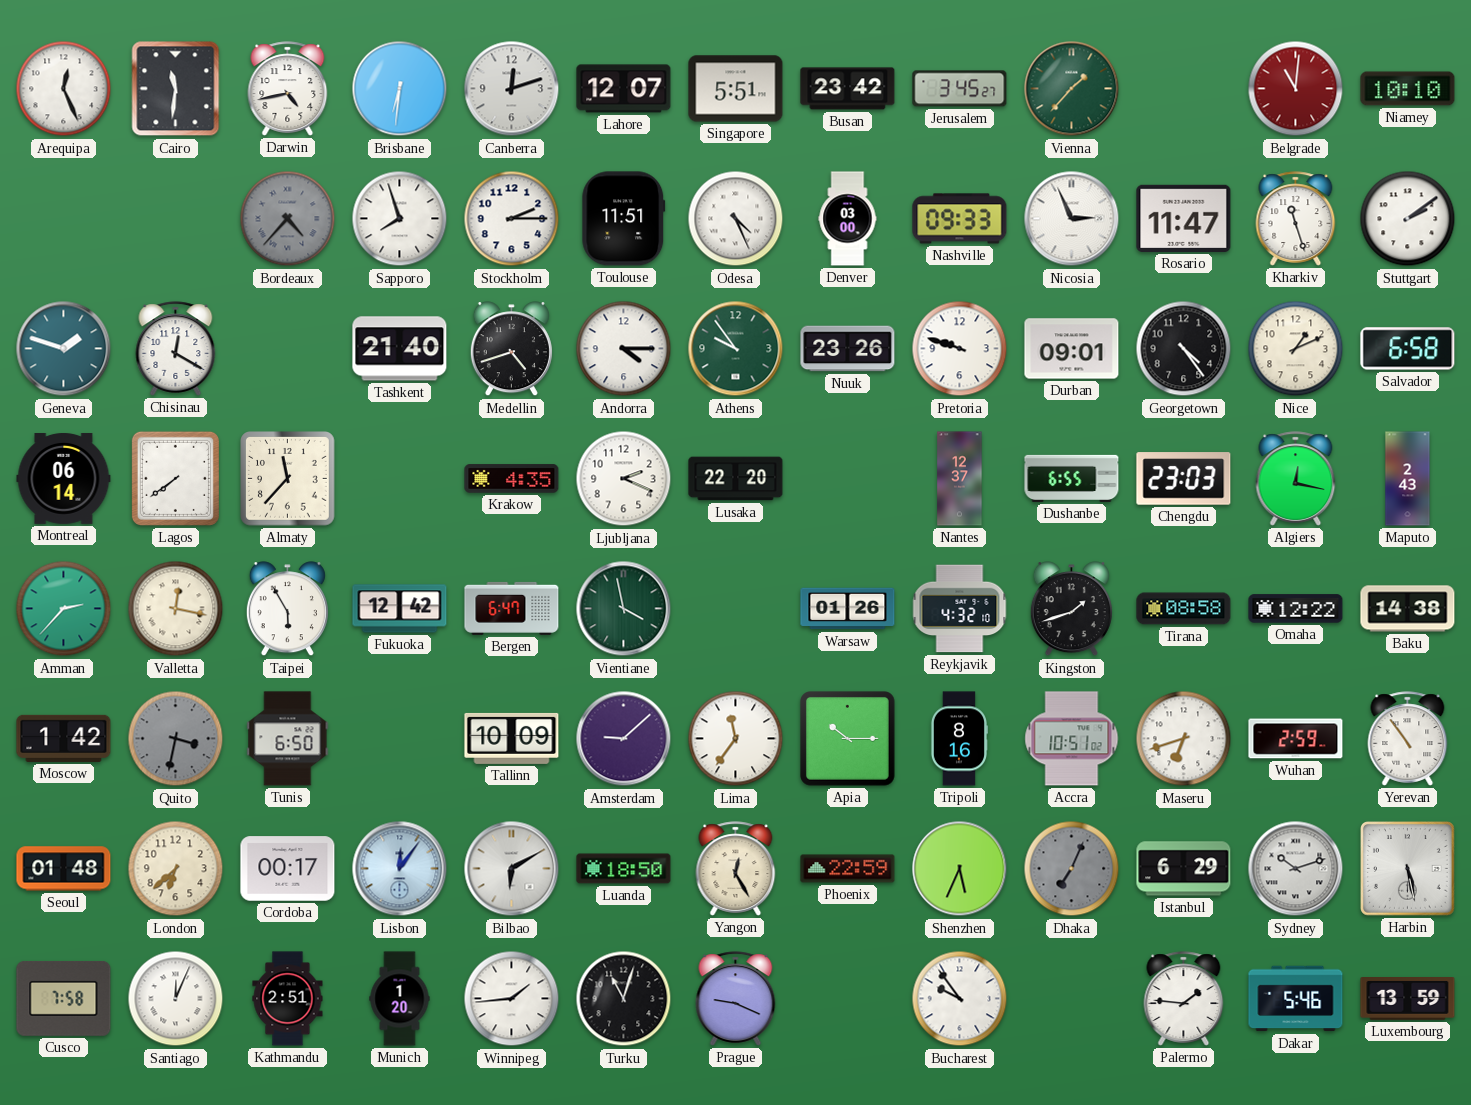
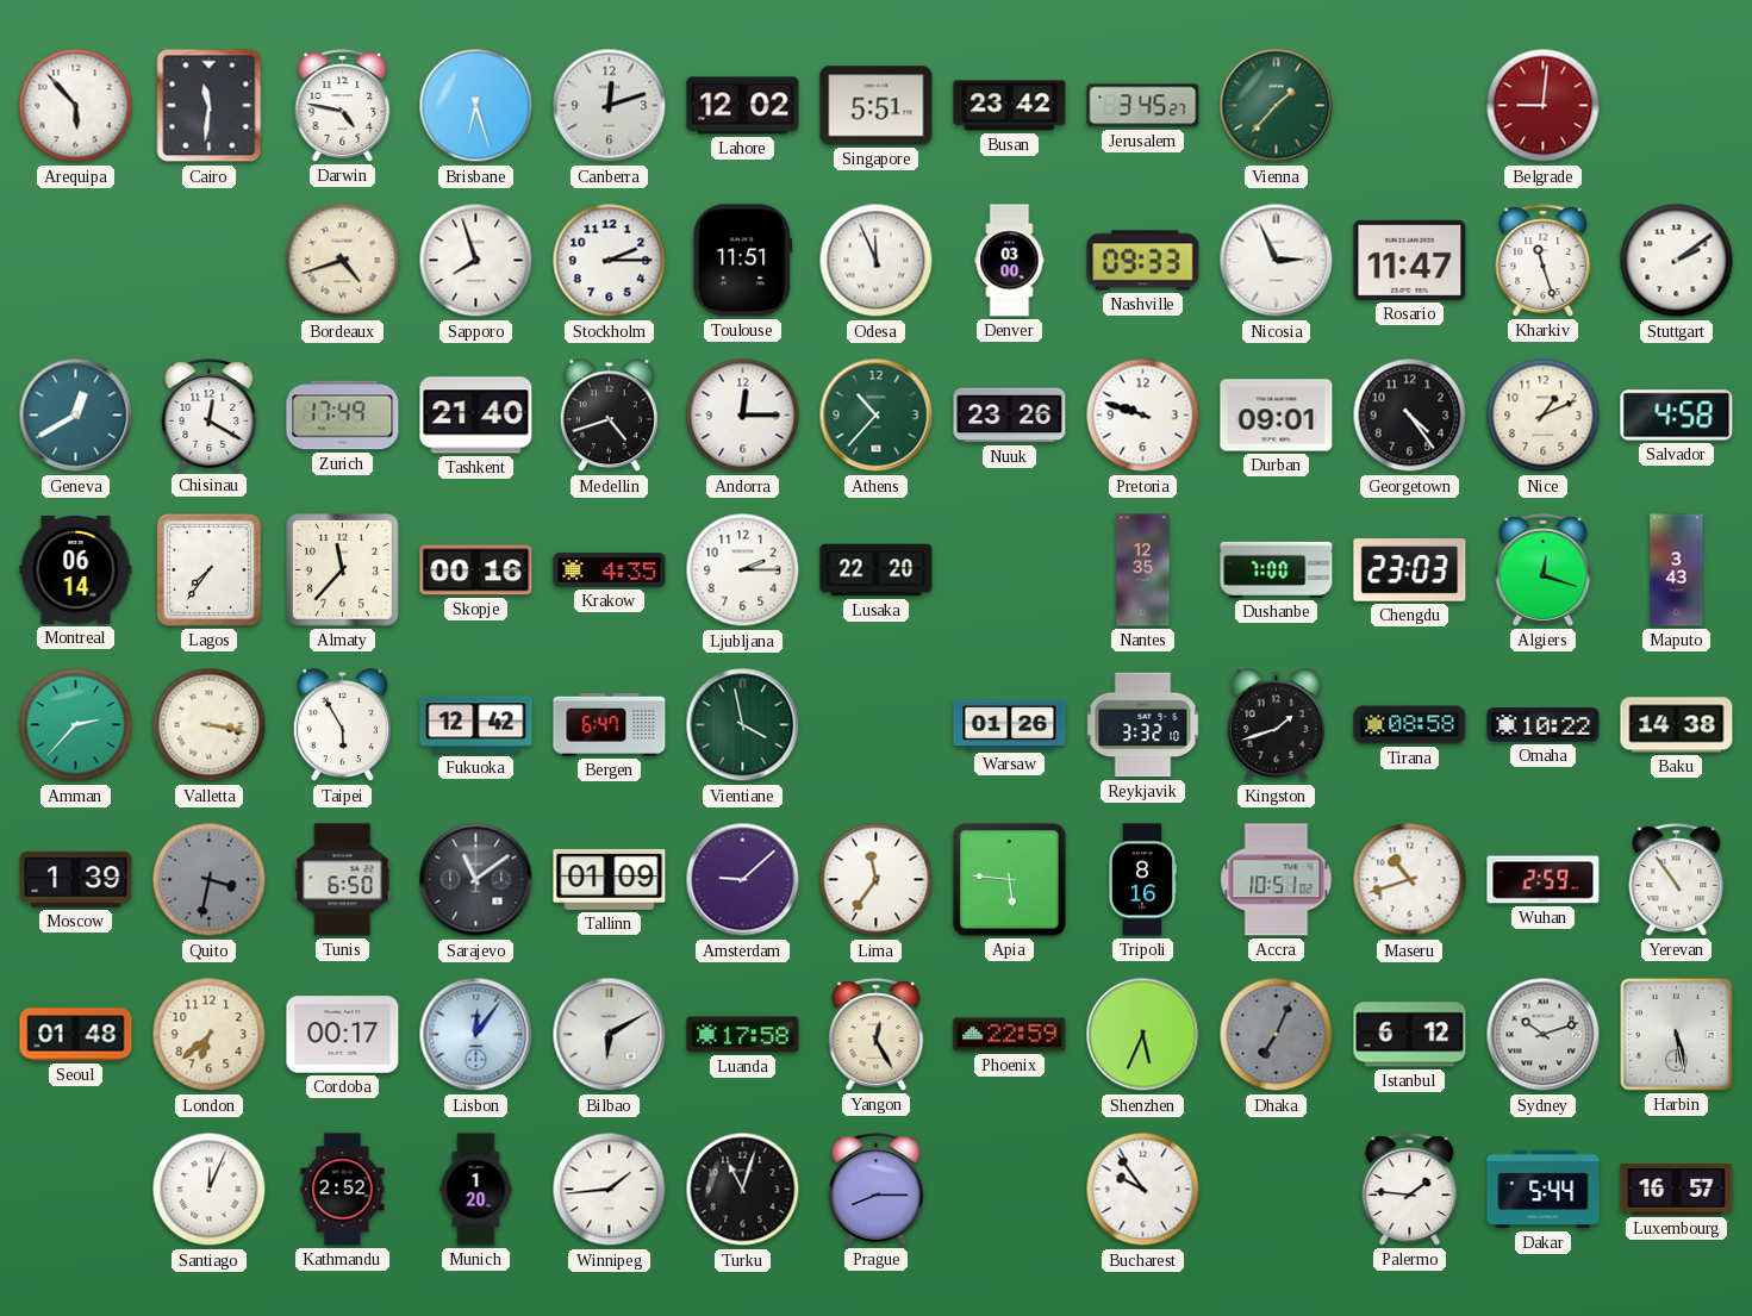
Arequipa: 12:26 -> 5:53 (76, 106)
Darwin: 4:43 -> 4:47 (343, 106)
Brisbane: 6:31 -> 6:27 (476, 106)
Lahore: 12:07 -> 12:02 (743, 106)
Belgrade: 11:01 -> 9:01 (1544, 106)
Niamey: 10:10 -> none (1408, 89)
Bordeaux: 4:37 -> 4:42 (343, 261)
Bordeaux dial: grey -> cream (343, 261)
Odesa: 4:26 -> 11:56 (877, 261)
Geneva: 1:48 -> 12:40 (76, 416)
Zurich: none -> 17:49 (343, 416)
Andorra: 4:15 -> 12:15 (743, 416)
Athens: 9:54 -> 10:37 (877, 416)
Salvador: 6:58 -> 4:58 (1677, 416)
Lagos: 7:39 -> 7:36 (208, 569)
Skopje: none -> 00:16 (476, 570)
Ljubljana: 2:19 -> 2:15 (743, 570)
Nantes: 12:37 -> 12:35 (1143, 570)
Dushanbe: 6:55 -> 7:00 (1277, 569)
Algiers: 12:17 -> 12:18 (1544, 570)
Maputo: 2:43 -> 3:43 (1677, 570)
Valletta: 12:17 -> 3:17 (210, 725)
Reykjavik: 4:32 -> 3:32 (1143, 725)
Omaha: 12:22 -> 10:22 (1544, 725)
Moscow: 1:42 -> 1:39 (76, 879)
Sarajevo: none -> 11:09 (476, 880)
Tallinn: 10:09 -> 01:09 (610, 879)
Apia: 10:15 -> 5:46 (1010, 880)
Maseru: 6:42 -> 10:42 (1410, 880)
Luanda: 18:50 -> 17:58 (743, 1035)
Istanbul: 6:29 -> 6:12 (1410, 1035)
Cusco: 7:58 -> none (64, 998)
Kathmandu: 2:51 -> 2:52 (343, 1190)
Prague: 9:19 -> 8:15 (877, 1190)
Dakar: 5:46 -> 5:44 (1544, 1190)
Luxembourg: 13:59 -> 16:57 (1677, 1190)
